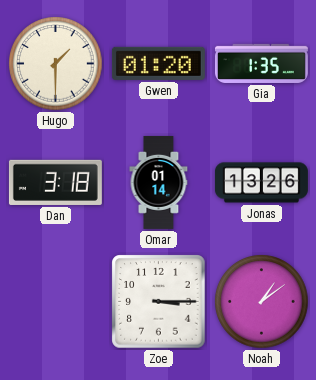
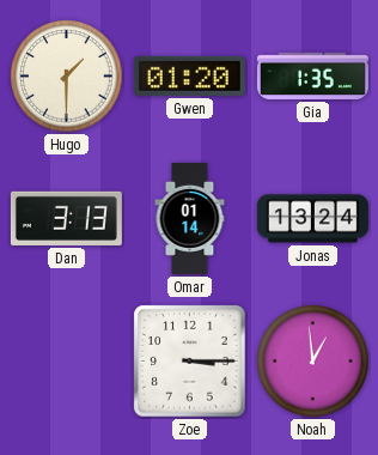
Dan: 3:18 -> 3:13 (66, 218)
Jonas: 13:26 -> 13:24 (312, 219)
Noah: 1:09 -> 12:59 (313, 362)
